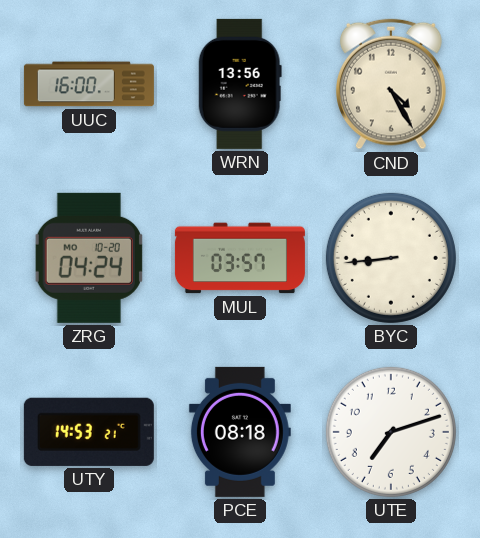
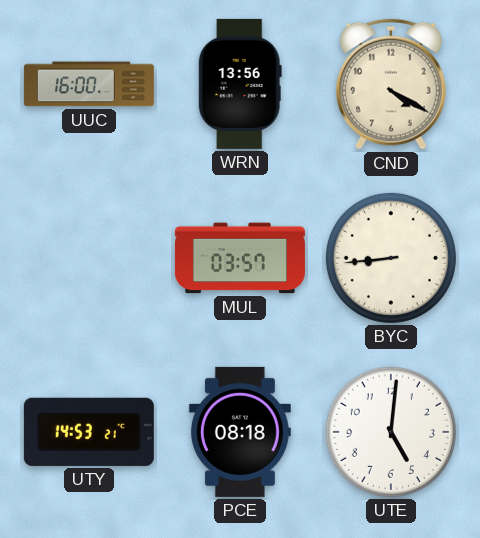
CND: 4:25 -> 4:20 (392, 84)
ZRG: 04:24 -> none (89, 258)
UTE: 7:12 -> 5:01 (391, 432)
